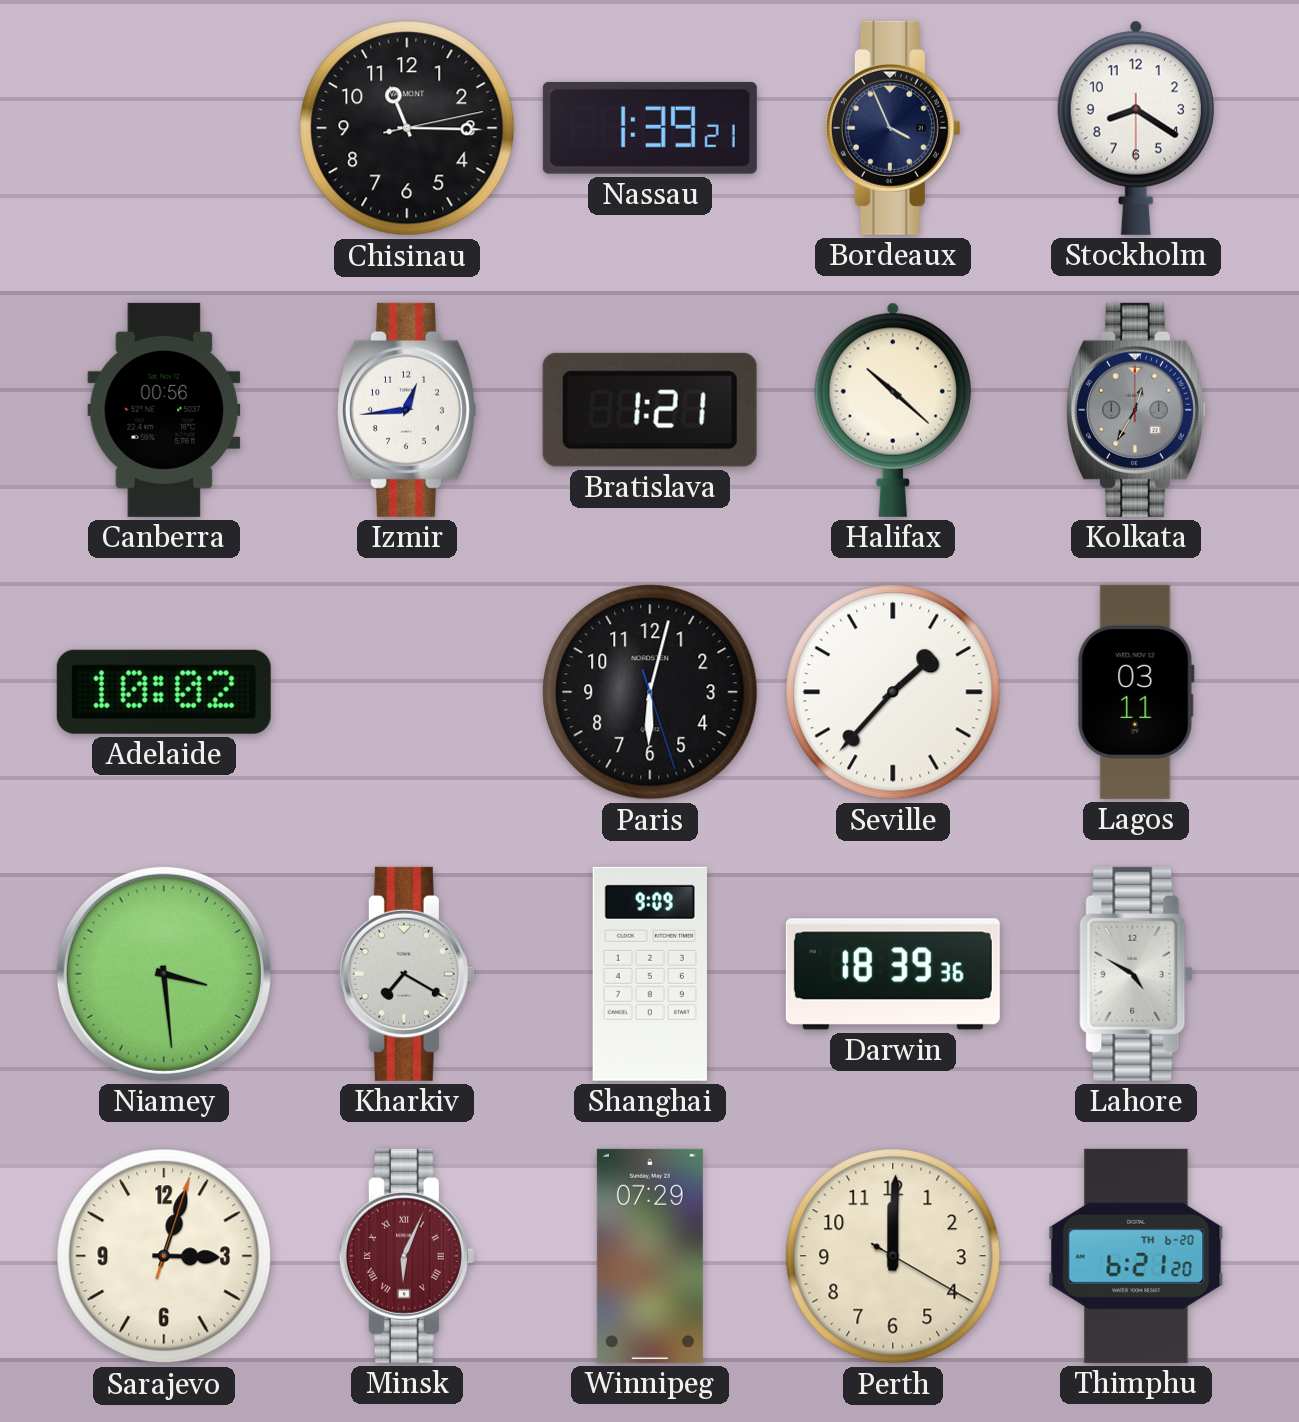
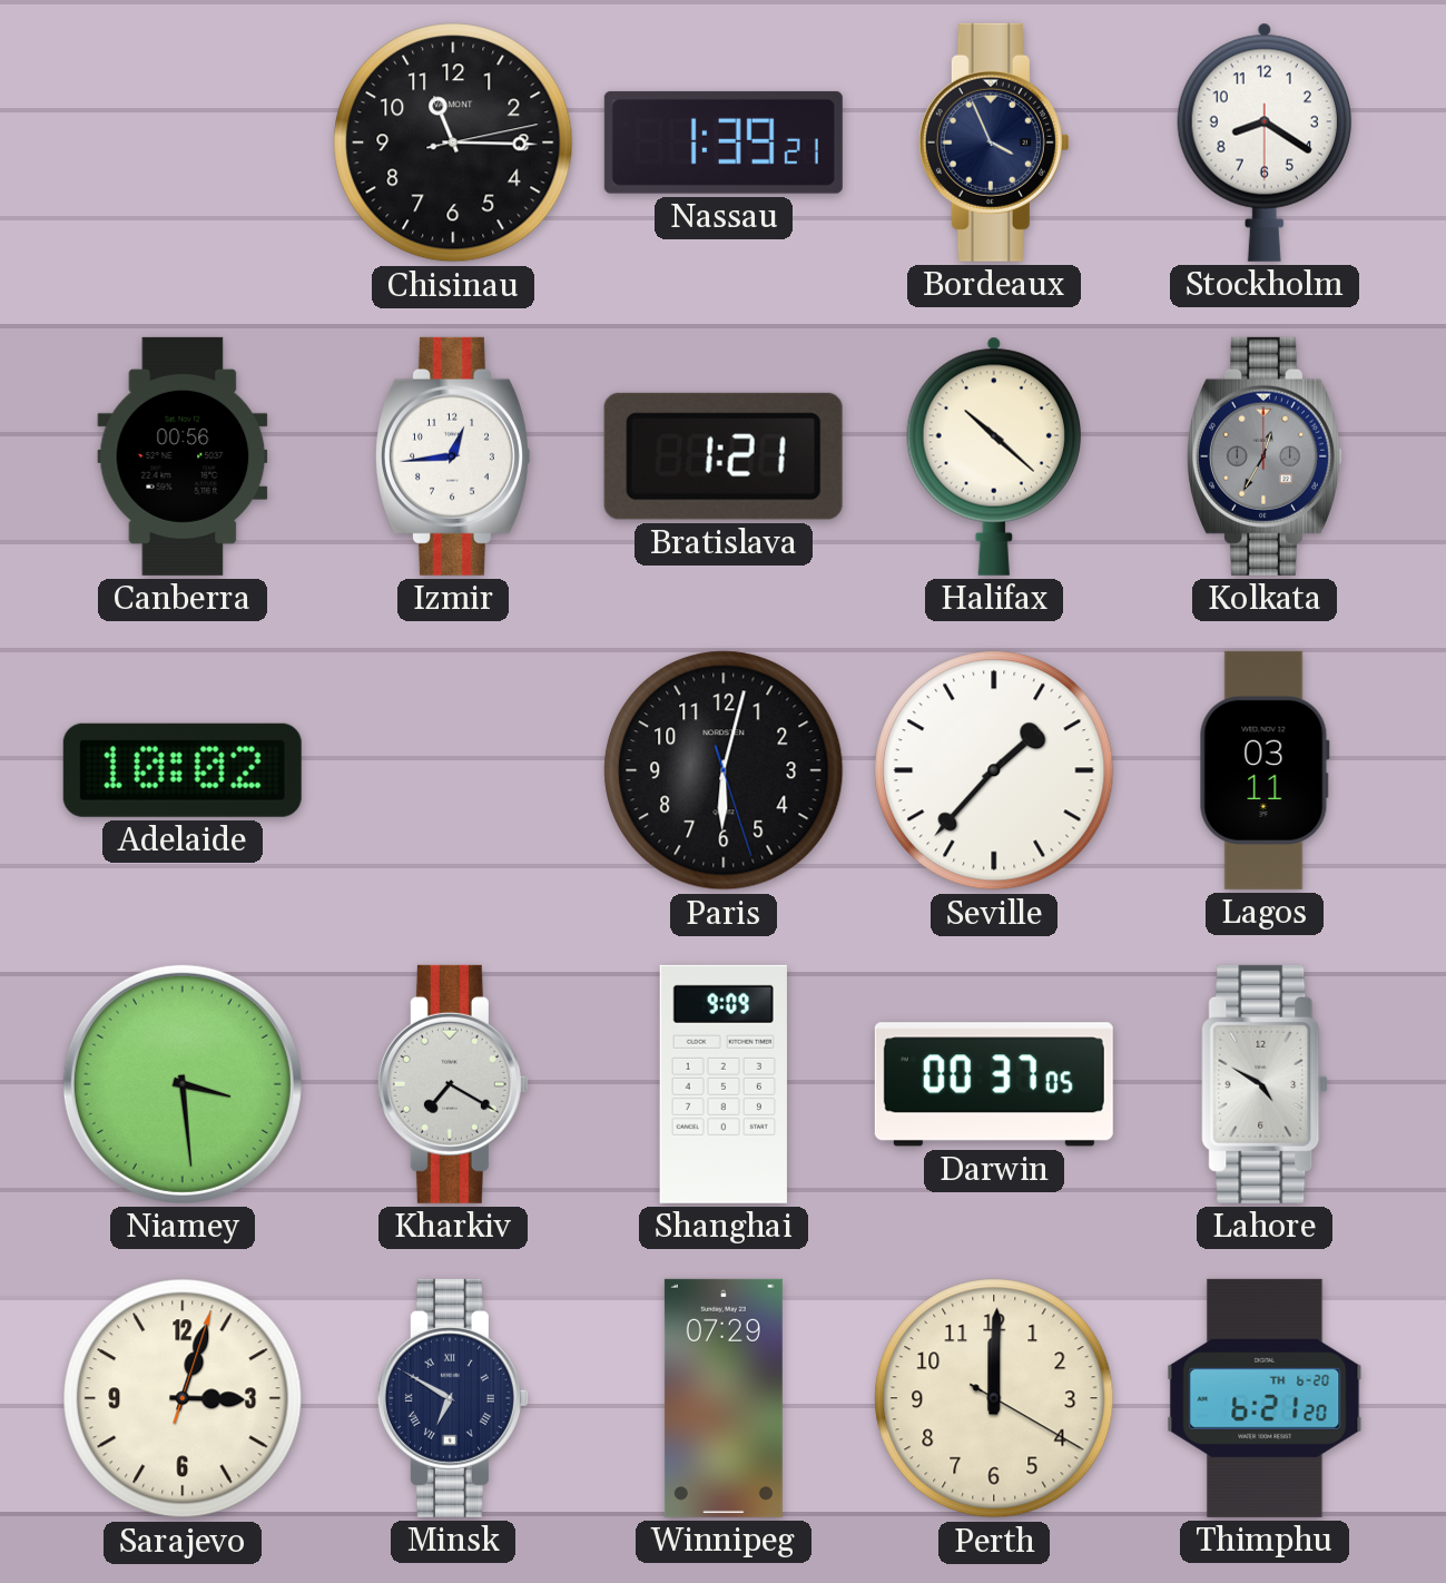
Darwin: 18:39 -> 00:37 (994, 1084)
Minsk: 6:04 -> 6:50 (453, 1398)
Minsk dial: burgundy -> navy (453, 1398)
